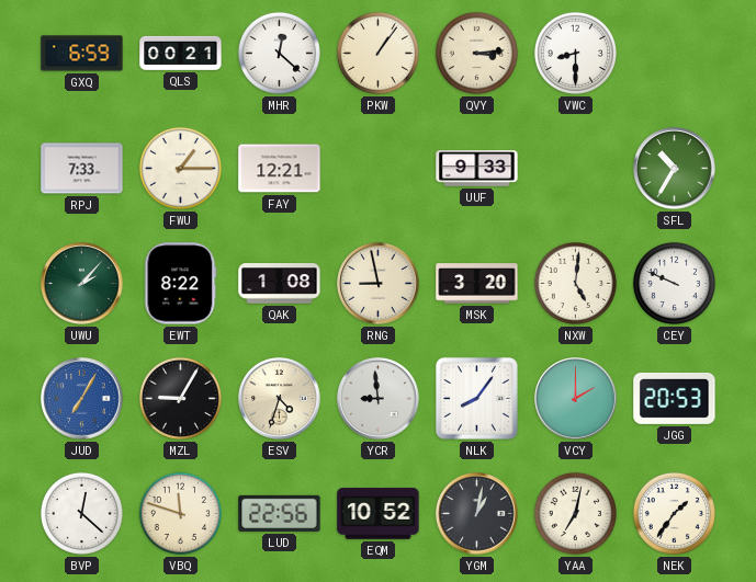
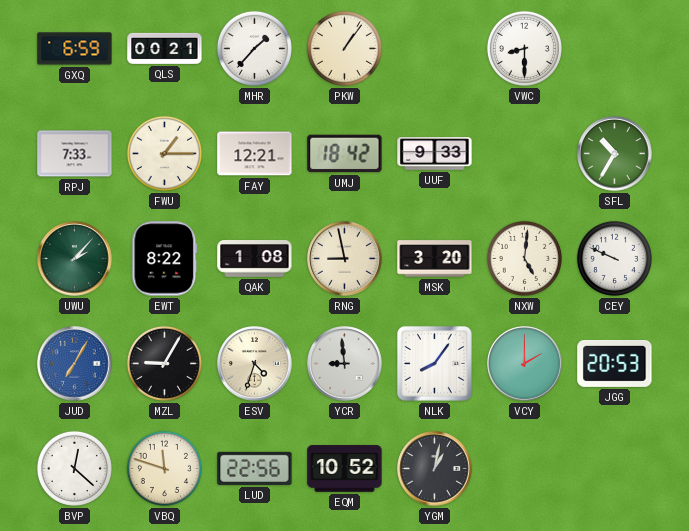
MHR: 12:22 -> 1:37 (254, 48)
QVY: 3:14 -> none (476, 53)
UMJ: none -> 18:42 (345, 154)
YAA: 7:02 -> none (575, 513)
NEK: 1:36 -> none (674, 513)
